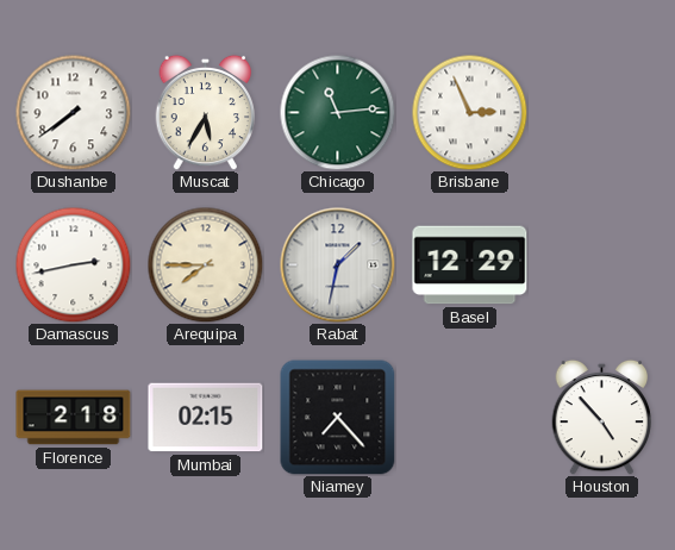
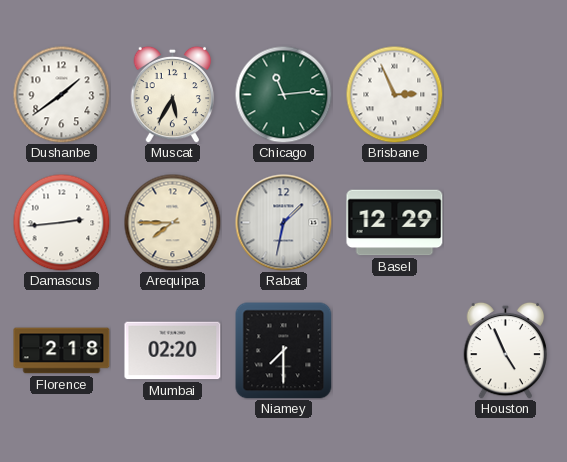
Dushanbe: 7:39 -> 1:39 (61, 94)
Damascus: 2:43 -> 2:44 (61, 222)
Mumbai: 02:15 -> 02:20 (173, 351)
Niamey: 7:23 -> 7:30 (284, 351)
Houston: 4:53 -> 4:56 (506, 350)
